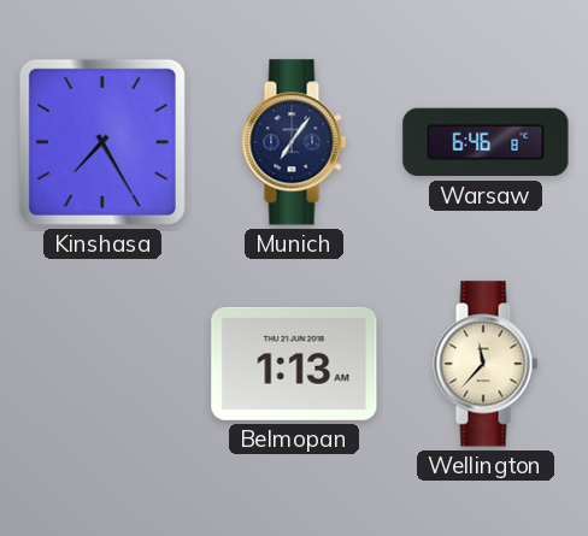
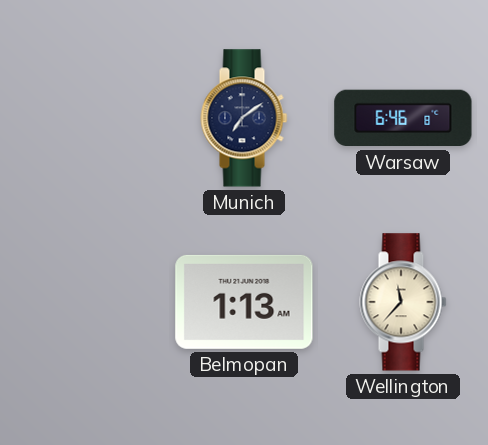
Kinshasa: 7:25 -> none (102, 142)
Munich: 7:06 -> 7:09 (244, 118)
